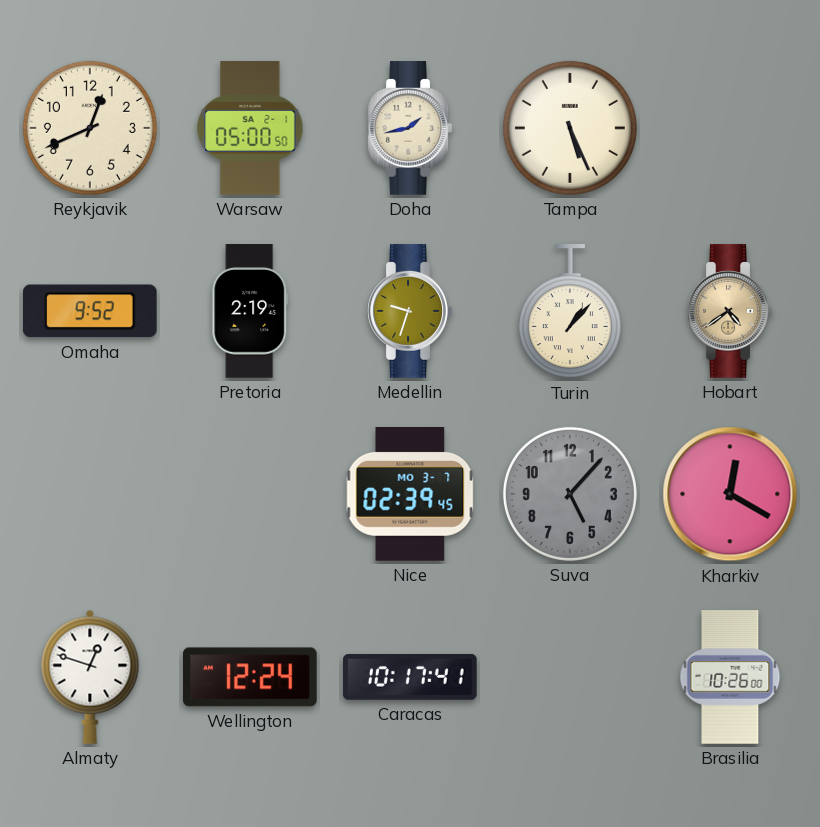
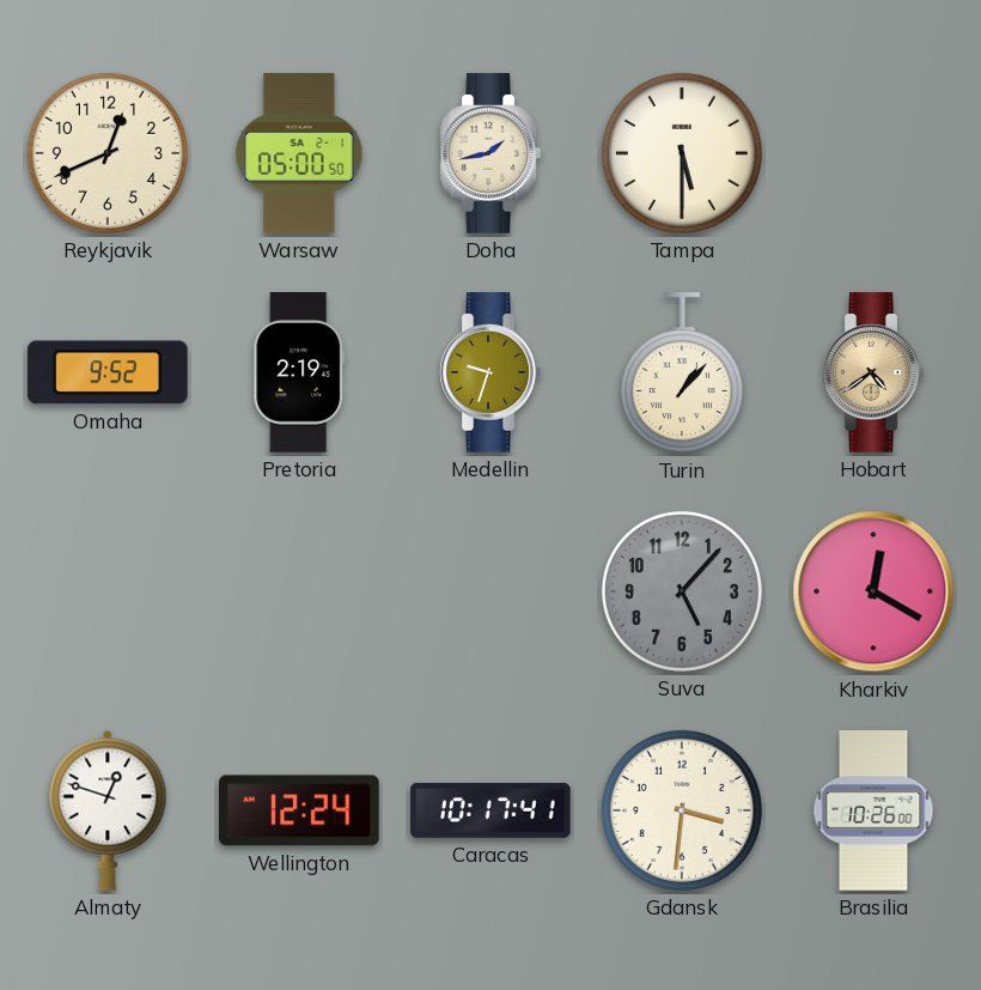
Tampa: 5:26 -> 5:30 (682, 153)
Nice: 02:39 -> none (410, 495)
Gdansk: none -> 3:31 (682, 810)
